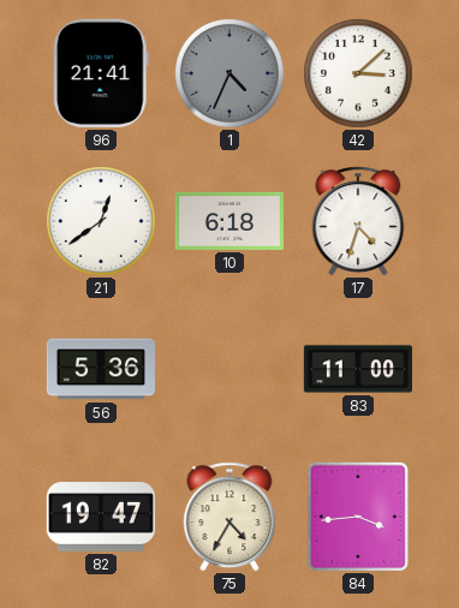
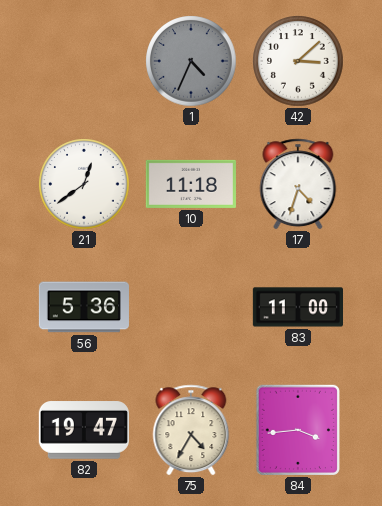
96: 21:41 -> none (101, 73)
10: 6:18 -> 11:18 (191, 184)
